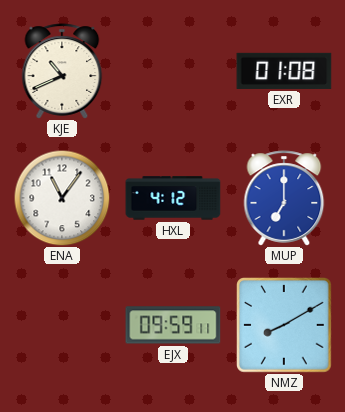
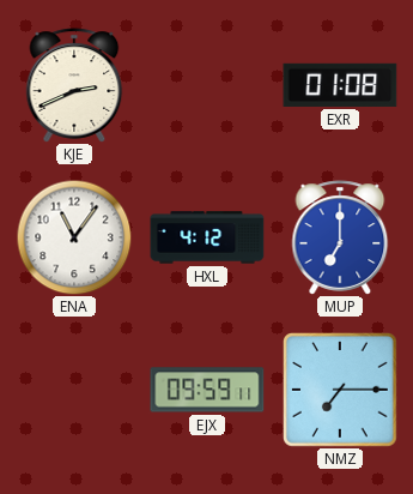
KJE: 10:41 -> 2:41 (74, 85)
NMZ: 8:10 -> 7:15 (341, 391)
